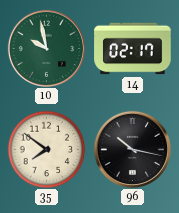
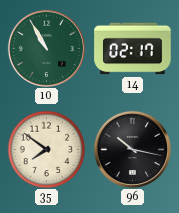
10: 9:58 -> 10:55 (46, 48)
